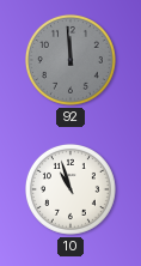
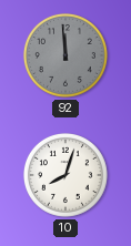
10: 10:57 -> 8:03 (65, 175)
